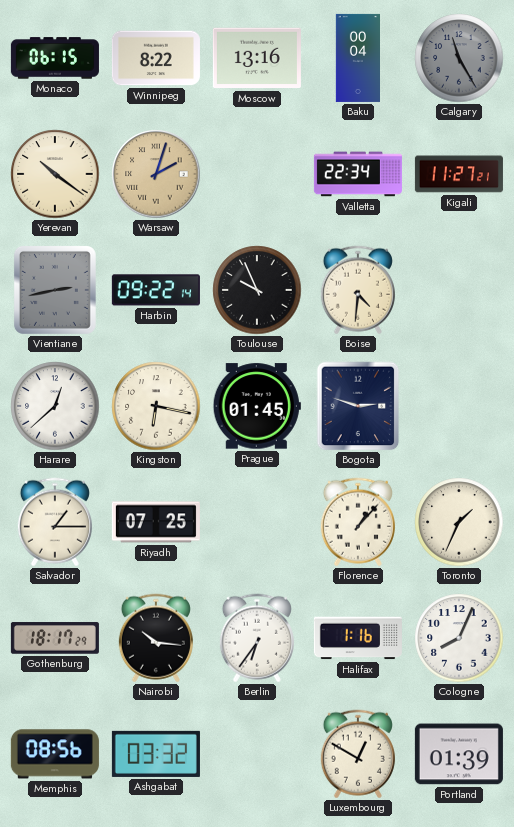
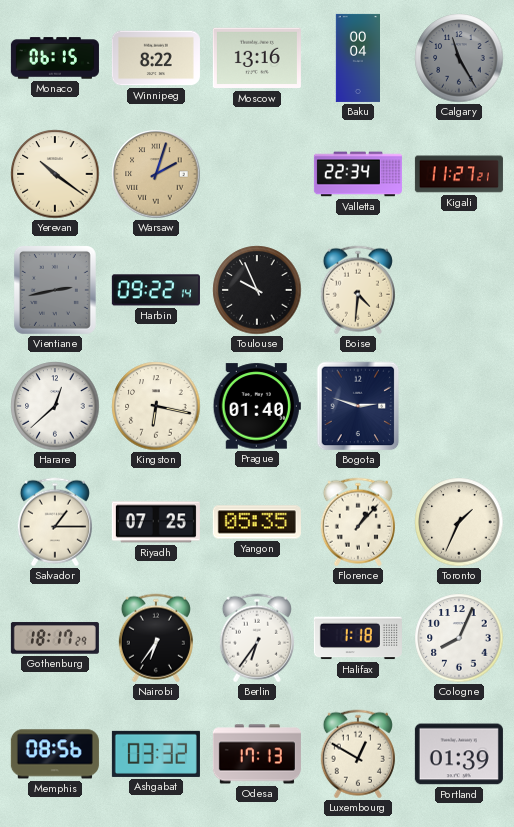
Prague: 01:45 -> 01:40 (257, 406)
Yangon: none -> 05:35 (257, 522)
Nairobi: 10:16 -> 6:36 (156, 638)
Halifax: 1:16 -> 1:18 (358, 638)
Odesa: none -> 17:13 (257, 754)
